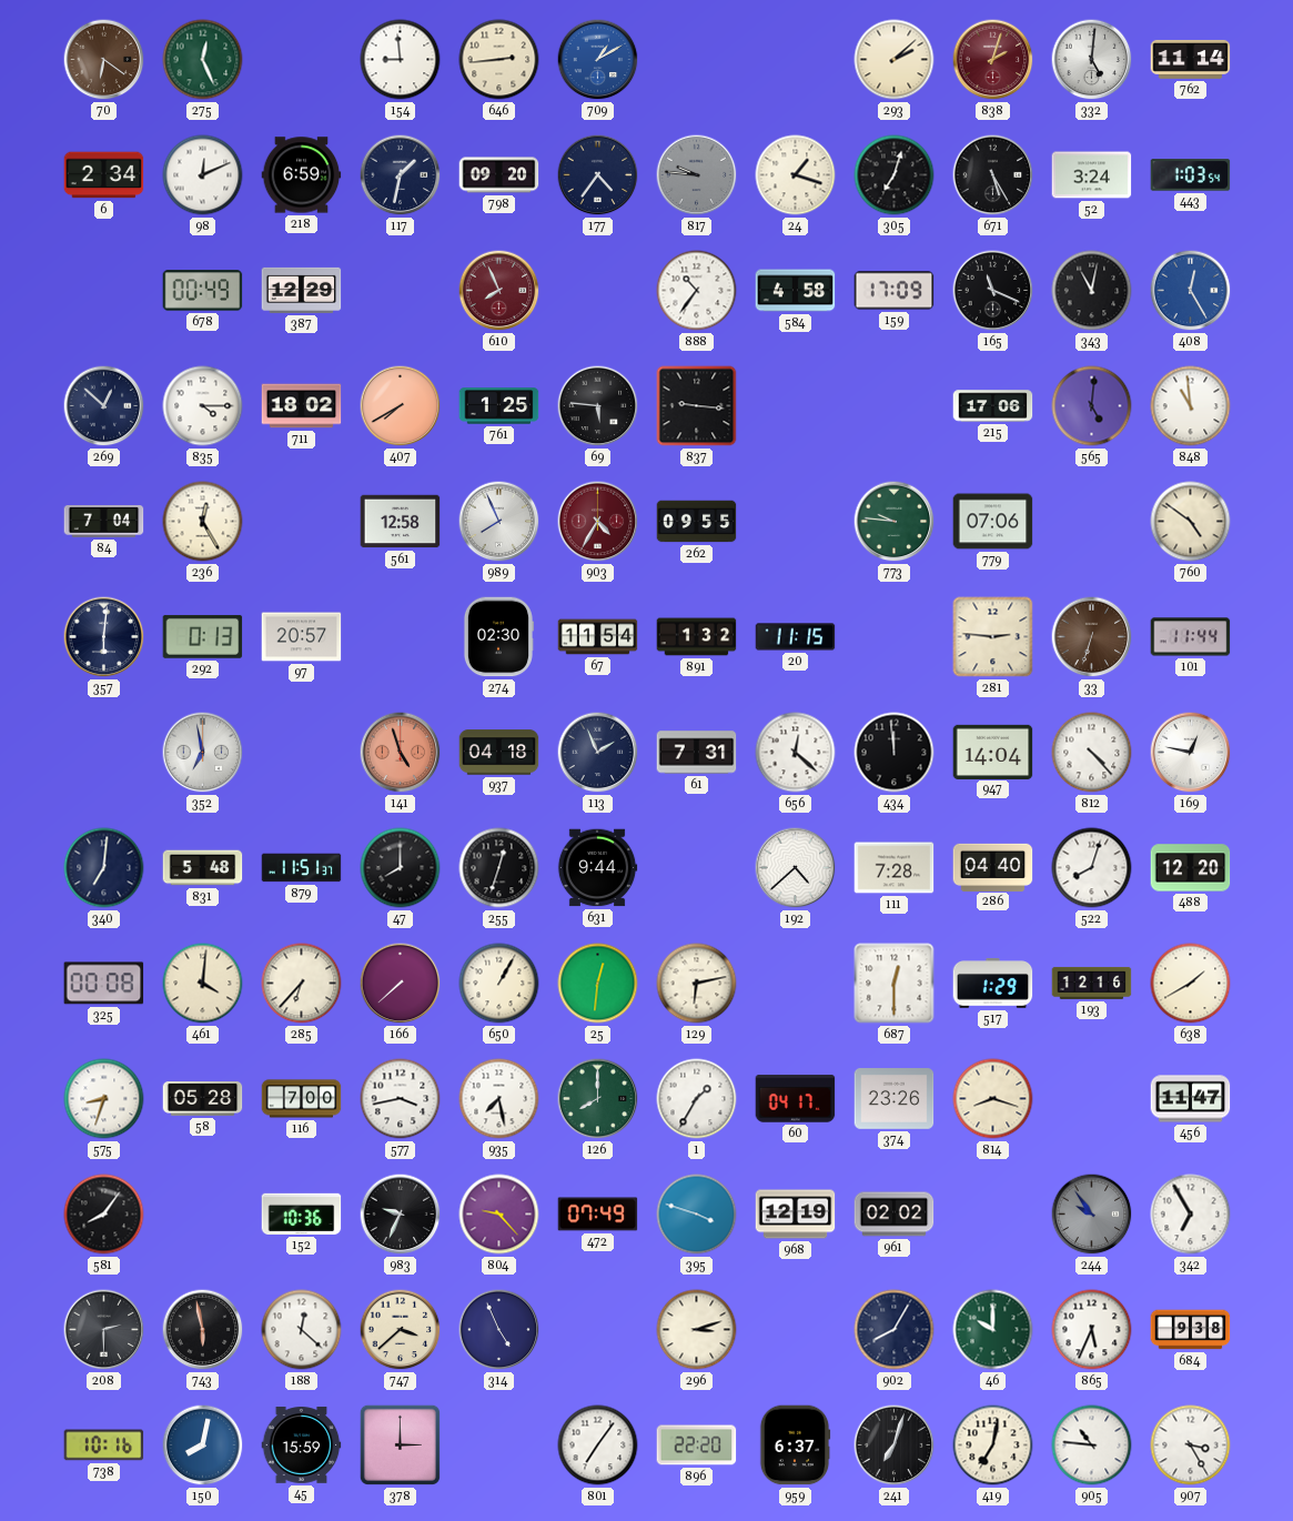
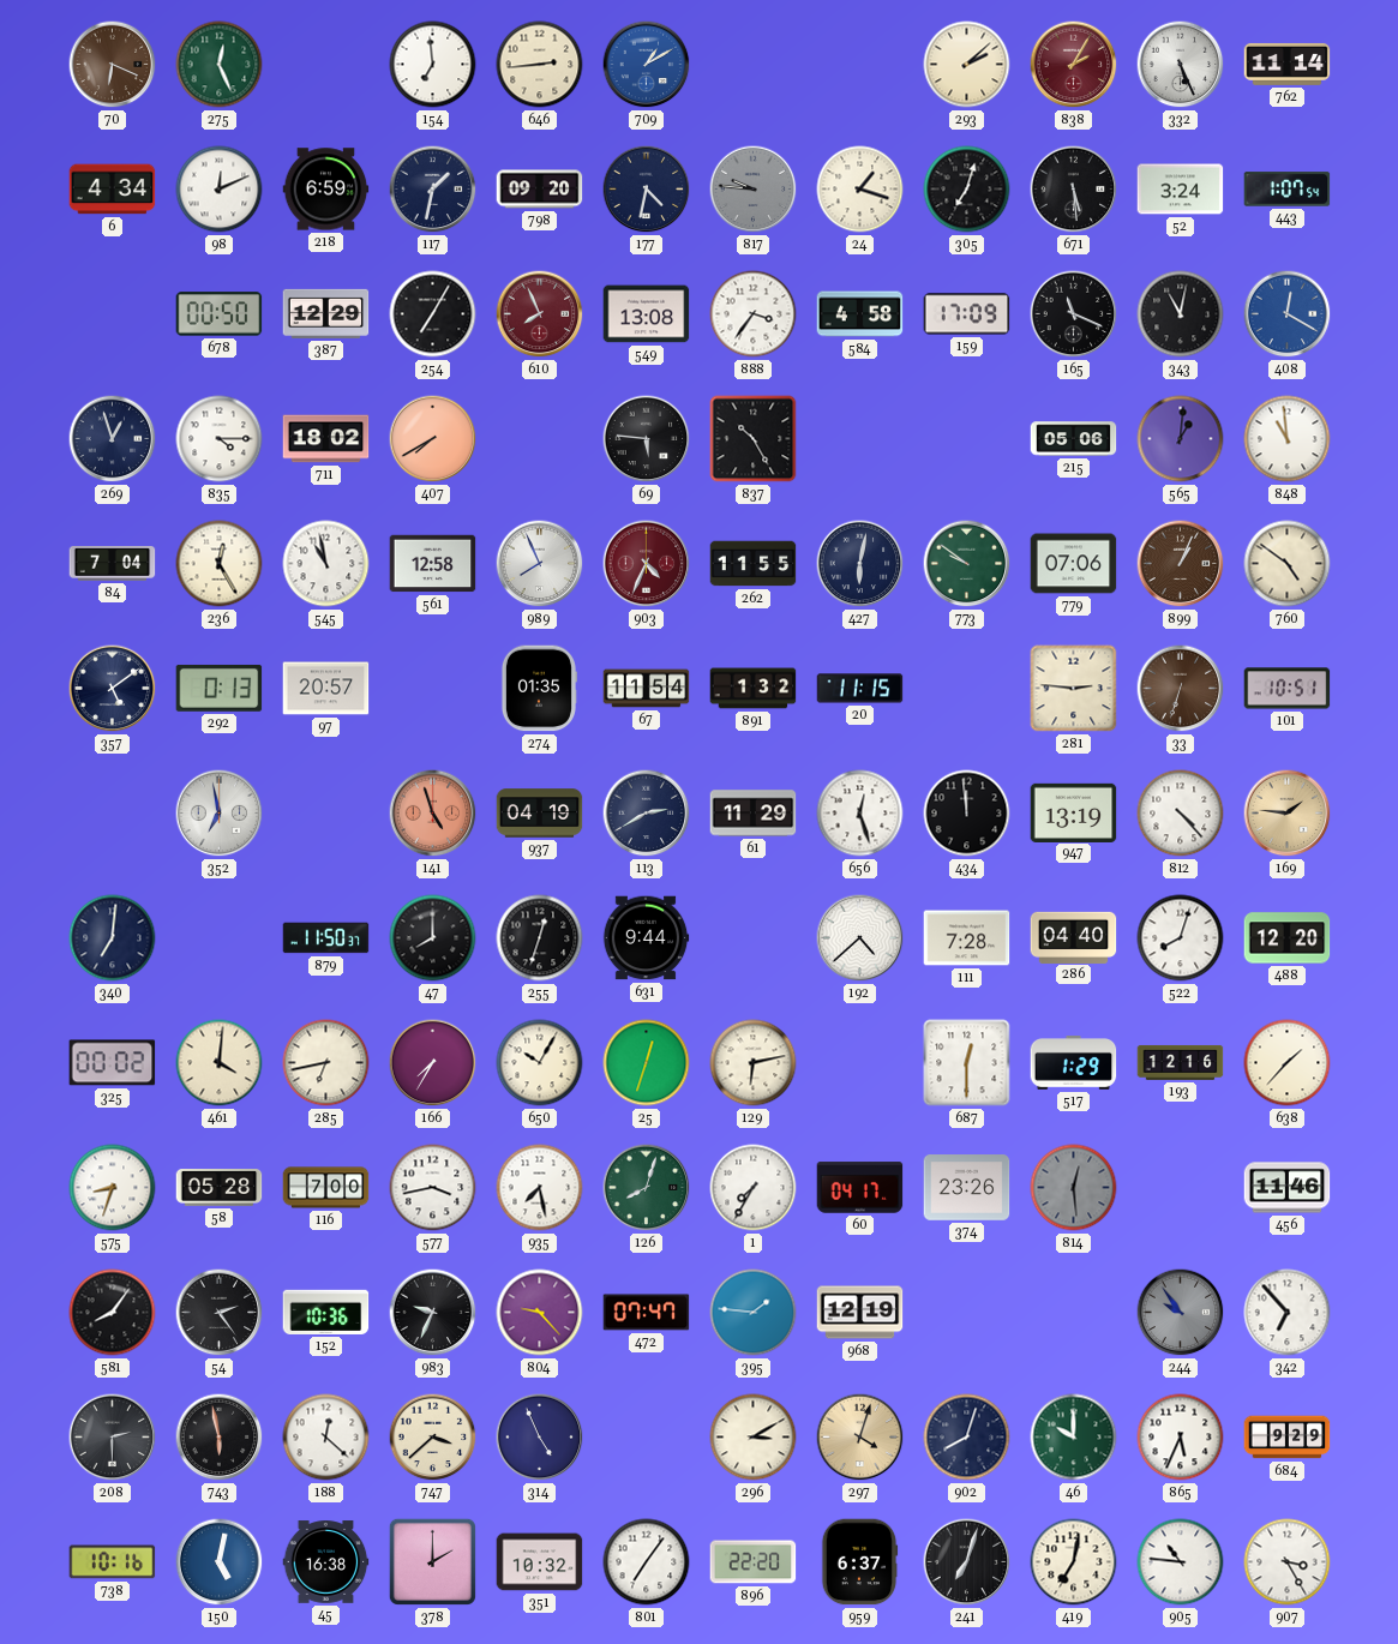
70: 6:21 -> 6:19 (113, 65)
154: 8:59 -> 6:59 (433, 65)
838: 2:03 -> 2:05 (1074, 65)
332: 5:01 -> 5:26 (1181, 65)
6: 2:34 -> 4:34 (113, 190)
177: 4:36 -> 4:32 (647, 190)
671: 5:25 -> 5:29 (1074, 190)
443: 1:03 -> 1:07 (1288, 190)
678: 00:49 -> 00:50 (220, 314)
254: none -> 7:05 (433, 314)
549: none -> 13:08 (647, 314)
888: 10:36 -> 3:36 (754, 314)
408: 12:25 -> 12:20 (1288, 314)
269: 12:52 -> 12:57 (113, 439)
761: 1:25 -> none (499, 406)
837: 9:16 -> 10:25 (754, 439)
215: 17:06 -> 05:06 (1074, 439)
565: 5:01 -> 1:01 (1181, 439)
545: none -> 10:58 (326, 564)
903: 4:35 -> 4:34 (647, 564)
262: 09:55 -> 11:55 (754, 564)
427: none -> 6:02 (860, 564)
773: 9:46 -> 9:51 (967, 564)
899: none -> 1:04 (1181, 564)
357: 6:01 -> 5:09 (113, 689)
274: 02:30 -> 01:35 (539, 689)
101: 11:44 -> 10:51 (1288, 689)
937: 04:18 -> 04:19 (540, 814)
113: 1:56 -> 2:40 (647, 814)
61: 7:31 -> 11:29 (754, 814)
656: 12:22 -> 12:27 (860, 814)
947: 14:04 -> 13:19 (1074, 812)
169: 12:47 -> 1:46 (1288, 814)
169 dial: white -> champagne (1288, 814)
831: 5:48 -> none (203, 868)
879: 11:51 -> 11:50 (326, 938)
325: 00:08 -> 00:02 (113, 1063)
285: 6:37 -> 6:43 (326, 1063)
166: 7:38 -> 7:35 (433, 1063)
650: 1:05 -> 10:05 (540, 1063)
25: 12:31 -> 12:33 (647, 1063)
638: 1:40 -> 1:37 (1288, 1063)
126: 8:00 -> 8:03 (647, 1188)
1: 1:35 -> 7:35 (754, 1188)
814: 8:18 -> 12:29 (1074, 1188)
814 dial: cream -> grey (1074, 1188)
456: 11:47 -> 11:46 (1288, 1188)
54: none -> 2:24 (220, 1313)
472: 07:49 -> 07:47 (647, 1313)
395: 3:48 -> 1:46 (754, 1313)
961: 02:02 -> none (895, 1215)
342: 6:55 -> 6:53 (1288, 1313)
296: 3:12 -> 3:10 (754, 1438)
297: none -> 4:03 (860, 1438)
902: 8:05 -> 8:03 (967, 1438)
684: 9:38 -> 9:29 (1288, 1438)
150: 8:02 -> 5:02 (220, 1562)
45: 15:59 -> 16:38 (326, 1562)
378: 3:00 -> 2:00 (432, 1561)
351: none -> 10:32 (540, 1562)
